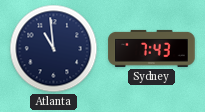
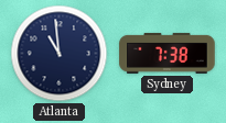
Sydney: 7:43 -> 7:38 (168, 53)
